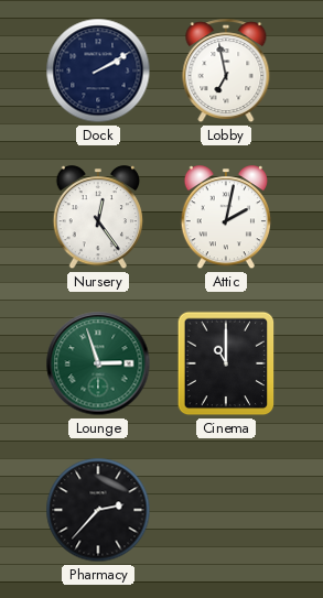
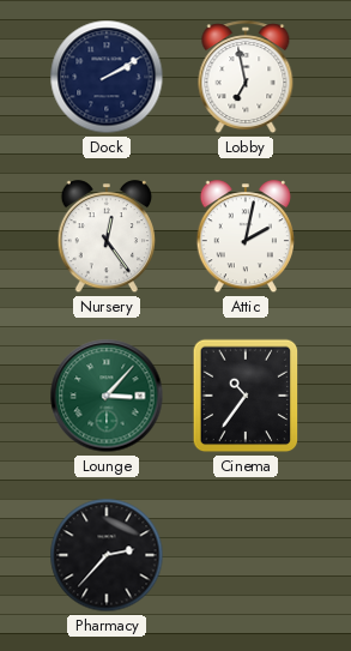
Lounge: 2:57 -> 3:07 (107, 396)
Cinema: 11:00 -> 10:36 (246, 396)
